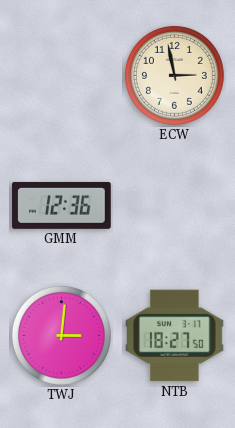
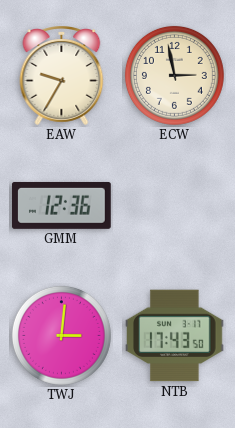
EAW: none -> 9:35 (62, 76)
NTB: 18:27 -> 17:43 (175, 336)
